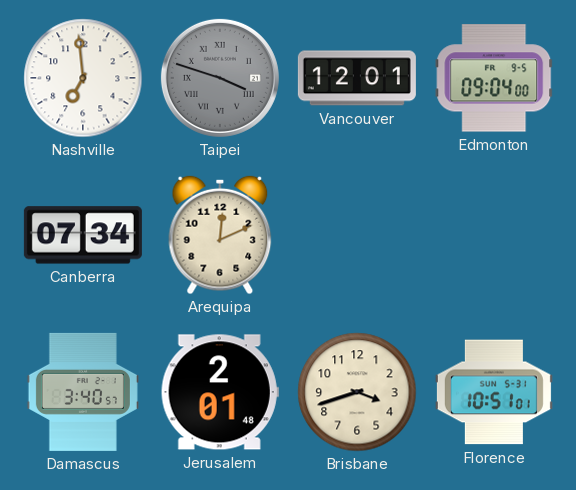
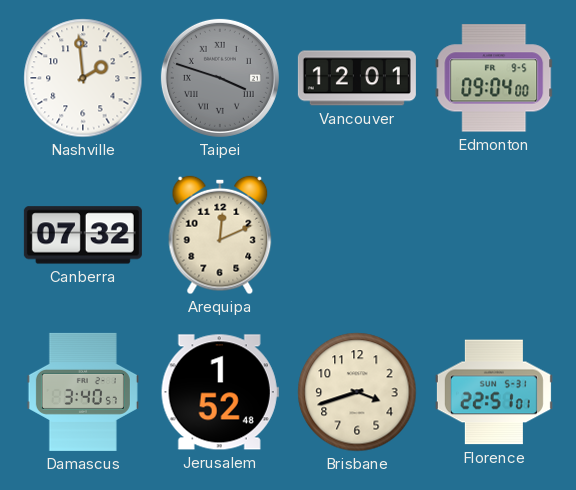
Nashville: 6:59 -> 1:59 (83, 78)
Canberra: 07:34 -> 07:32 (83, 235)
Jerusalem: 2:01 -> 1:52 (220, 392)
Florence: 10:51 -> 22:51 (494, 392)
